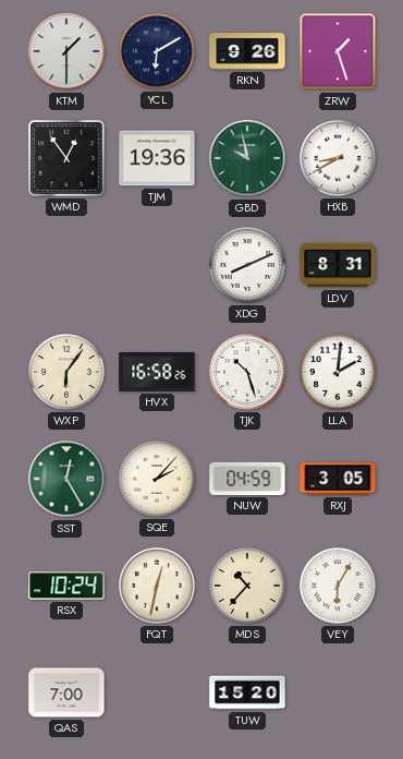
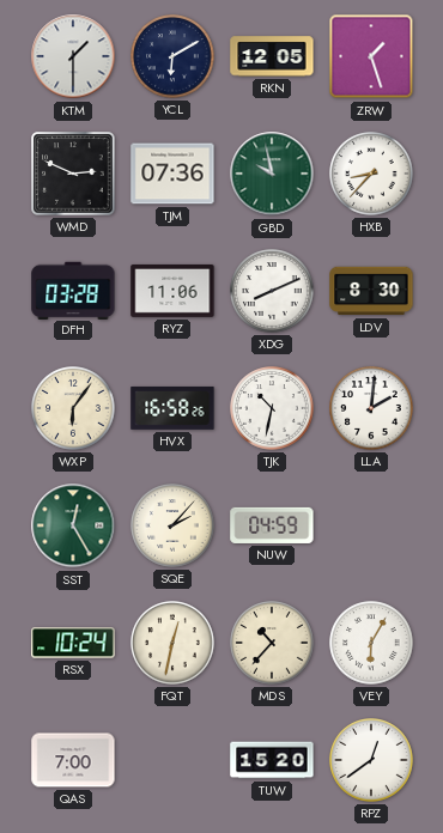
RKN: 9:26 -> 12:05 (272, 56)
WMD: 12:54 -> 2:49 (73, 174)
TJM: 19:36 -> 07:36 (172, 174)
HXB: 8:40 -> 8:37 (371, 174)
DFH: none -> 03:28 (73, 290)
RYZ: none -> 11:06 (172, 291)
LDV: 8:31 -> 8:30 (371, 291)
TJK: 10:27 -> 10:32 (272, 408)
RXJ: 3:05 -> none (338, 479)
RPZ: none -> 12:39 (371, 760)
